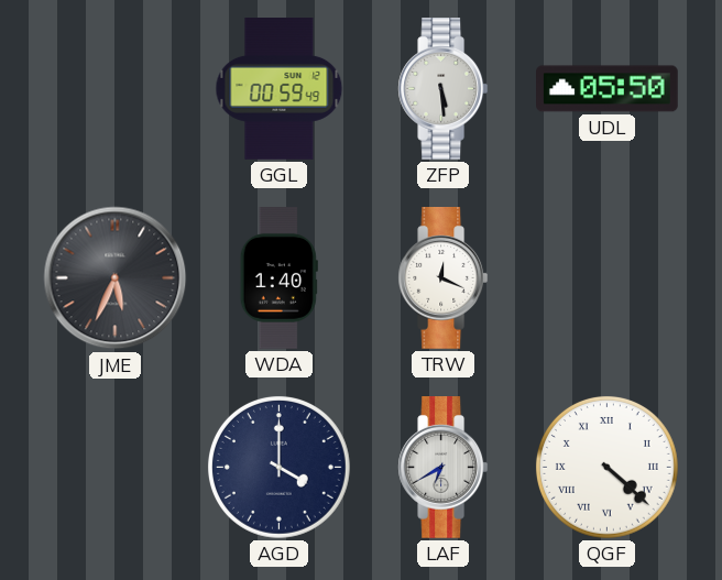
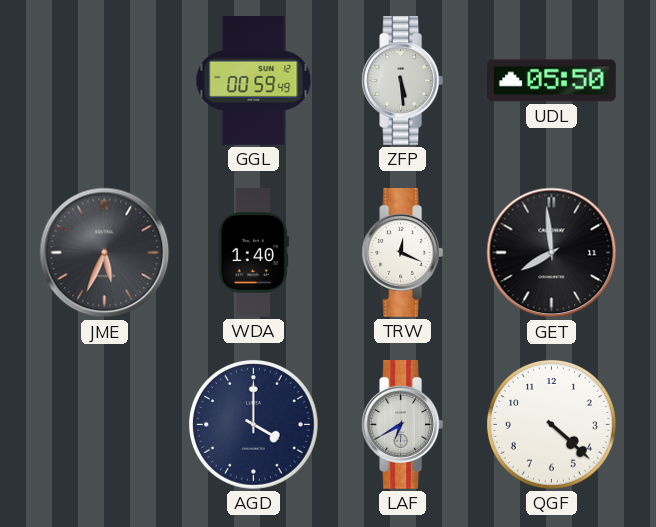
GET: none -> 7:59 (552, 253)
QGF numerals: Roman -> Arabic (551, 424)
